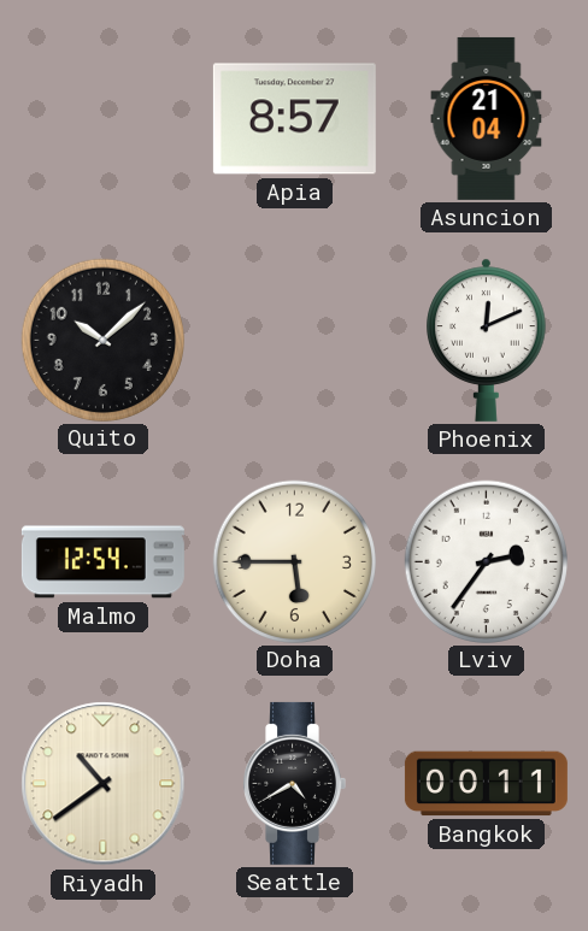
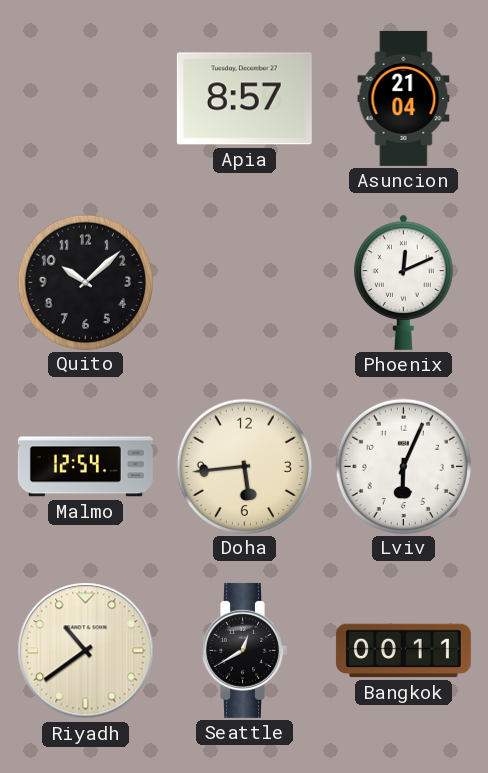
Doha: 5:45 -> 5:44 (244, 466)
Lviv: 2:36 -> 6:04 (403, 466)
Seattle: 4:40 -> 12:40 (244, 650)
